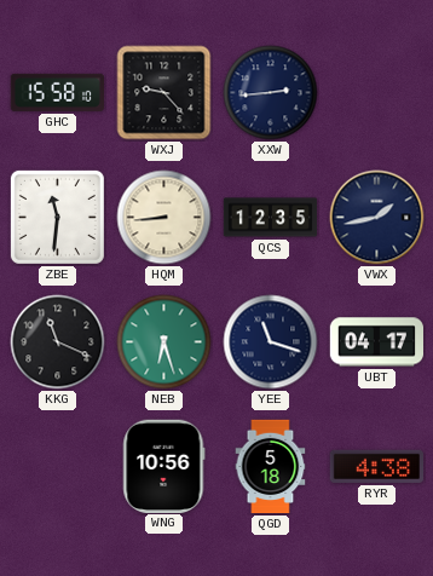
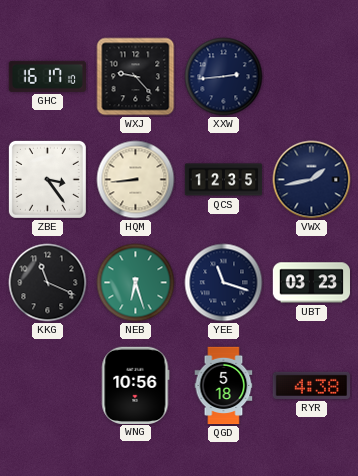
GHC: 15:58 -> 16:17 (47, 76)
ZBE: 11:31 -> 3:24 (47, 179)
UBT: 04:17 -> 03:23 (312, 283)
